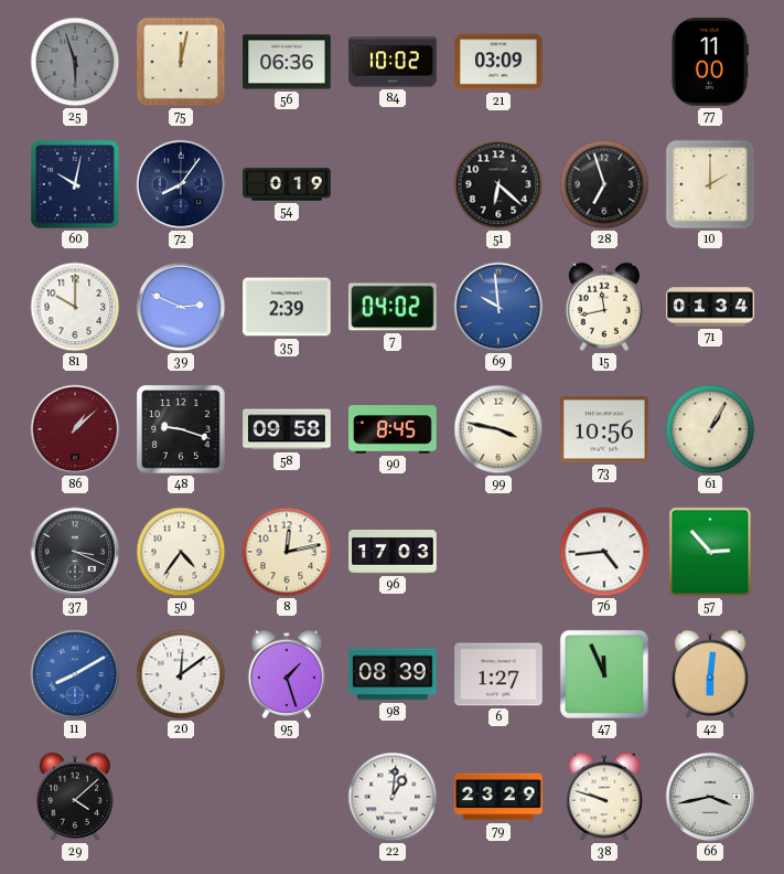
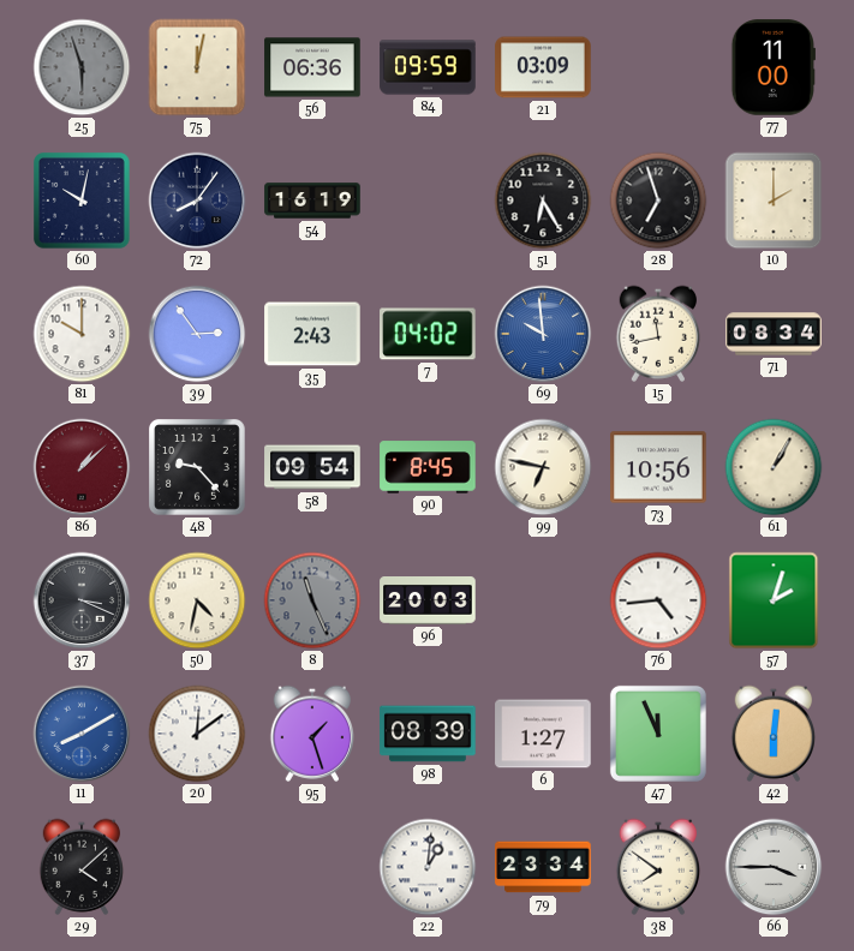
84: 10:02 -> 09:59 (428, 67)
54: 0:19 -> 16:19 (312, 201)
51: 6:22 -> 6:25 (543, 201)
39: 2:49 -> 2:54 (197, 334)
35: 2:39 -> 2:43 (312, 334)
71: 01:34 -> 08:34 (774, 334)
48: 9:18 -> 9:23 (198, 468)
58: 09:58 -> 09:54 (312, 467)
99: 3:47 -> 6:47 (543, 467)
50: 4:36 -> 4:32 (197, 600)
8: 12:13 -> 11:26 (312, 600)
8 dial: cream -> grey (312, 600)
96: 17:03 -> 20:03 (428, 602)
57: 2:53 -> 2:03 (774, 600)
79: 23:29 -> 23:34 (543, 867)
38: 9:48 -> 7:51 (658, 867)
66: 3:43 -> 3:45 (774, 867)
